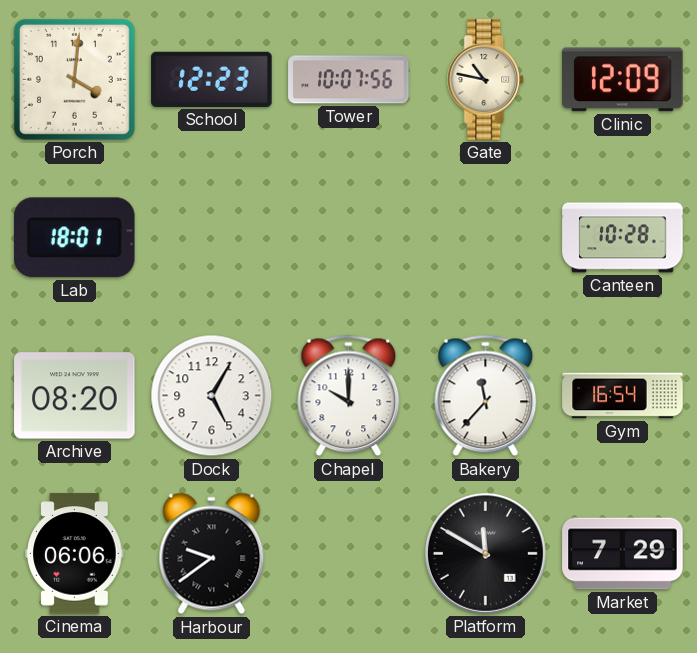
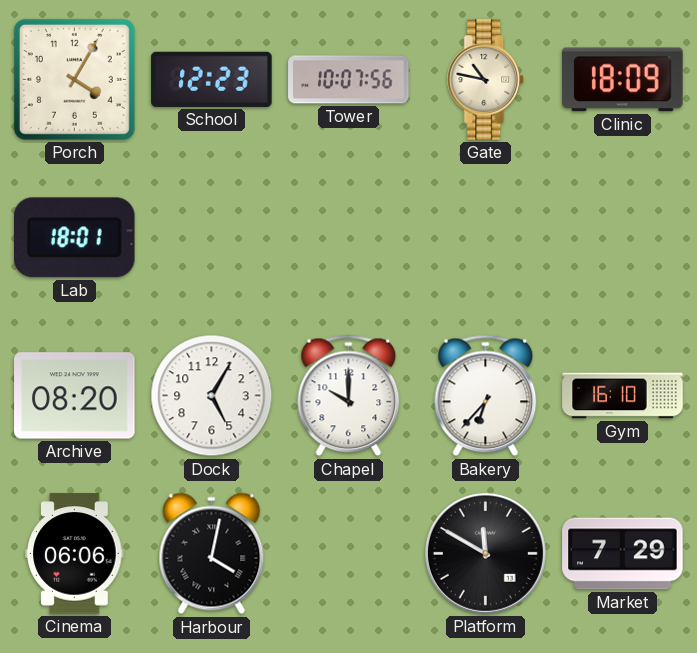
Porch: 4:01 -> 4:05 (74, 79)
Clinic: 12:09 -> 18:09 (623, 80)
Canteen: 10:28 -> none (623, 238)
Bakery: 11:37 -> 6:37 (486, 396)
Gym: 16:54 -> 16:10 (623, 396)
Harbour: 9:39 -> 4:02 (212, 554)
